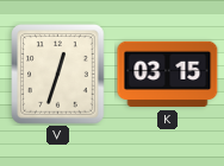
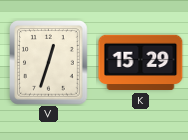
K: 03:15 -> 15:29 (141, 63)
